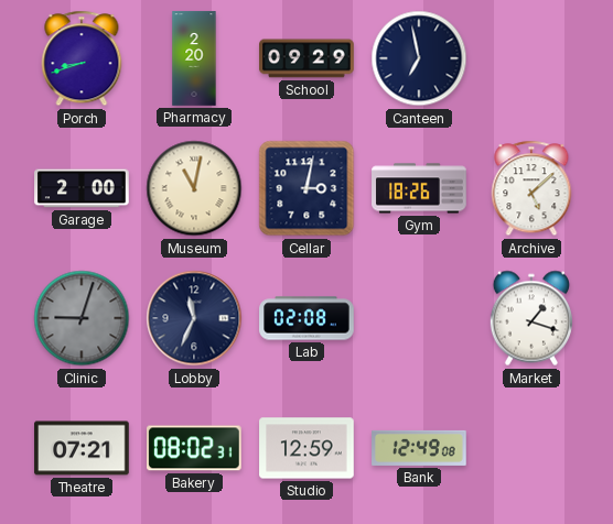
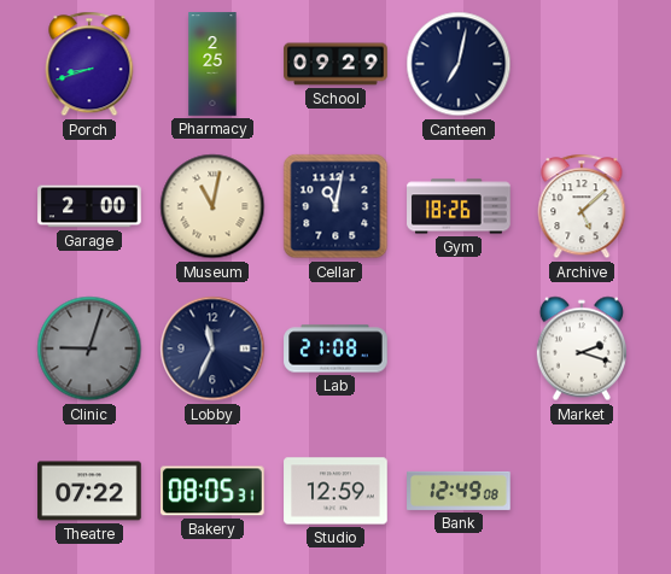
Pharmacy: 2:20 -> 2:25 (212, 64)
Canteen: 6:58 -> 7:02 (459, 64)
Cellar: 3:02 -> 11:02 (335, 206)
Lab: 02:08 -> 21:08 (335, 348)
Market: 1:18 -> 2:18 (582, 348)
Theatre: 07:21 -> 07:22 (89, 491)
Bakery: 08:02 -> 08:05 (214, 491)
